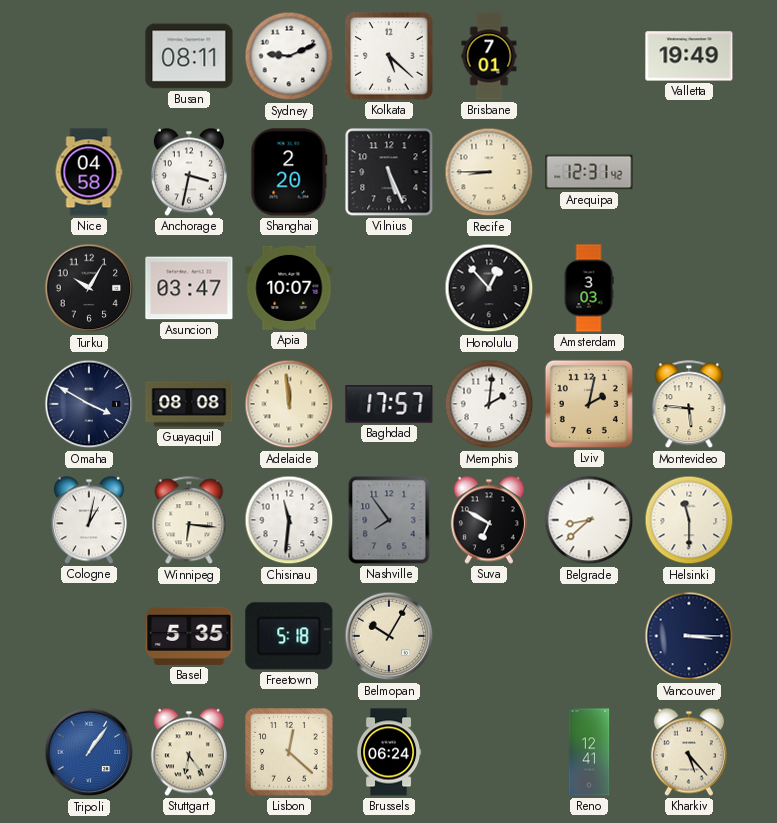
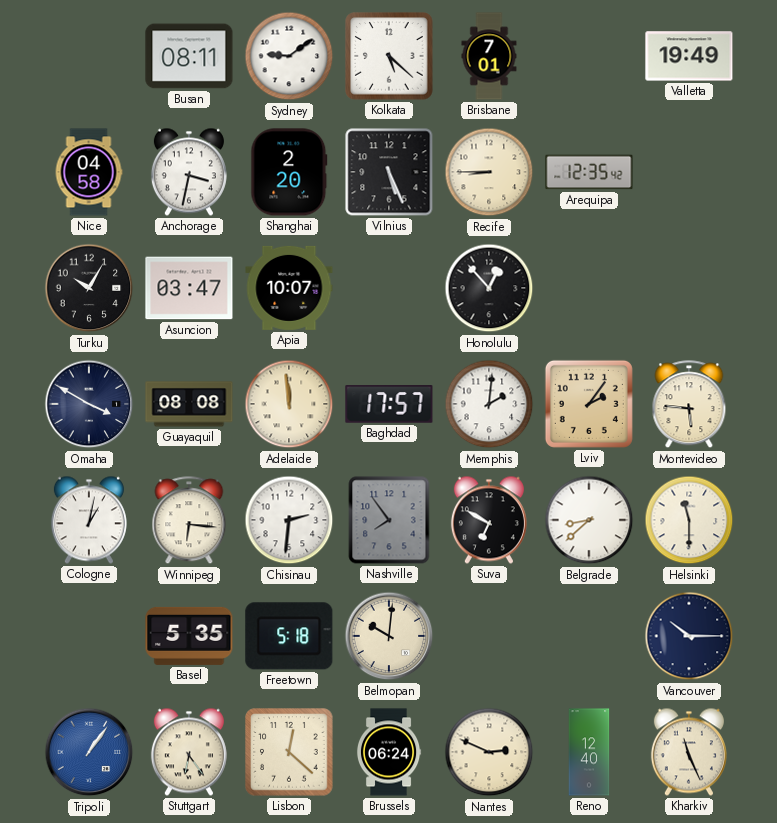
Sydney: 9:11 -> 9:09 (289, 56)
Arequipa: 12:31 -> 12:35 (589, 172)
Amsterdam: 3:03 -> none (589, 288)
Lviv: 2:02 -> 2:06 (589, 404)
Chisinau: 11:31 -> 2:31 (289, 520)
Belmopan: 10:05 -> 10:01 (389, 636)
Vancouver: 3:15 -> 10:15 (689, 636)
Nantes: none -> 2:49 (489, 752)
Reno: 12:41 -> 12:40 (589, 752)
Kharkiv: 5:23 -> 11:26 (689, 752)
